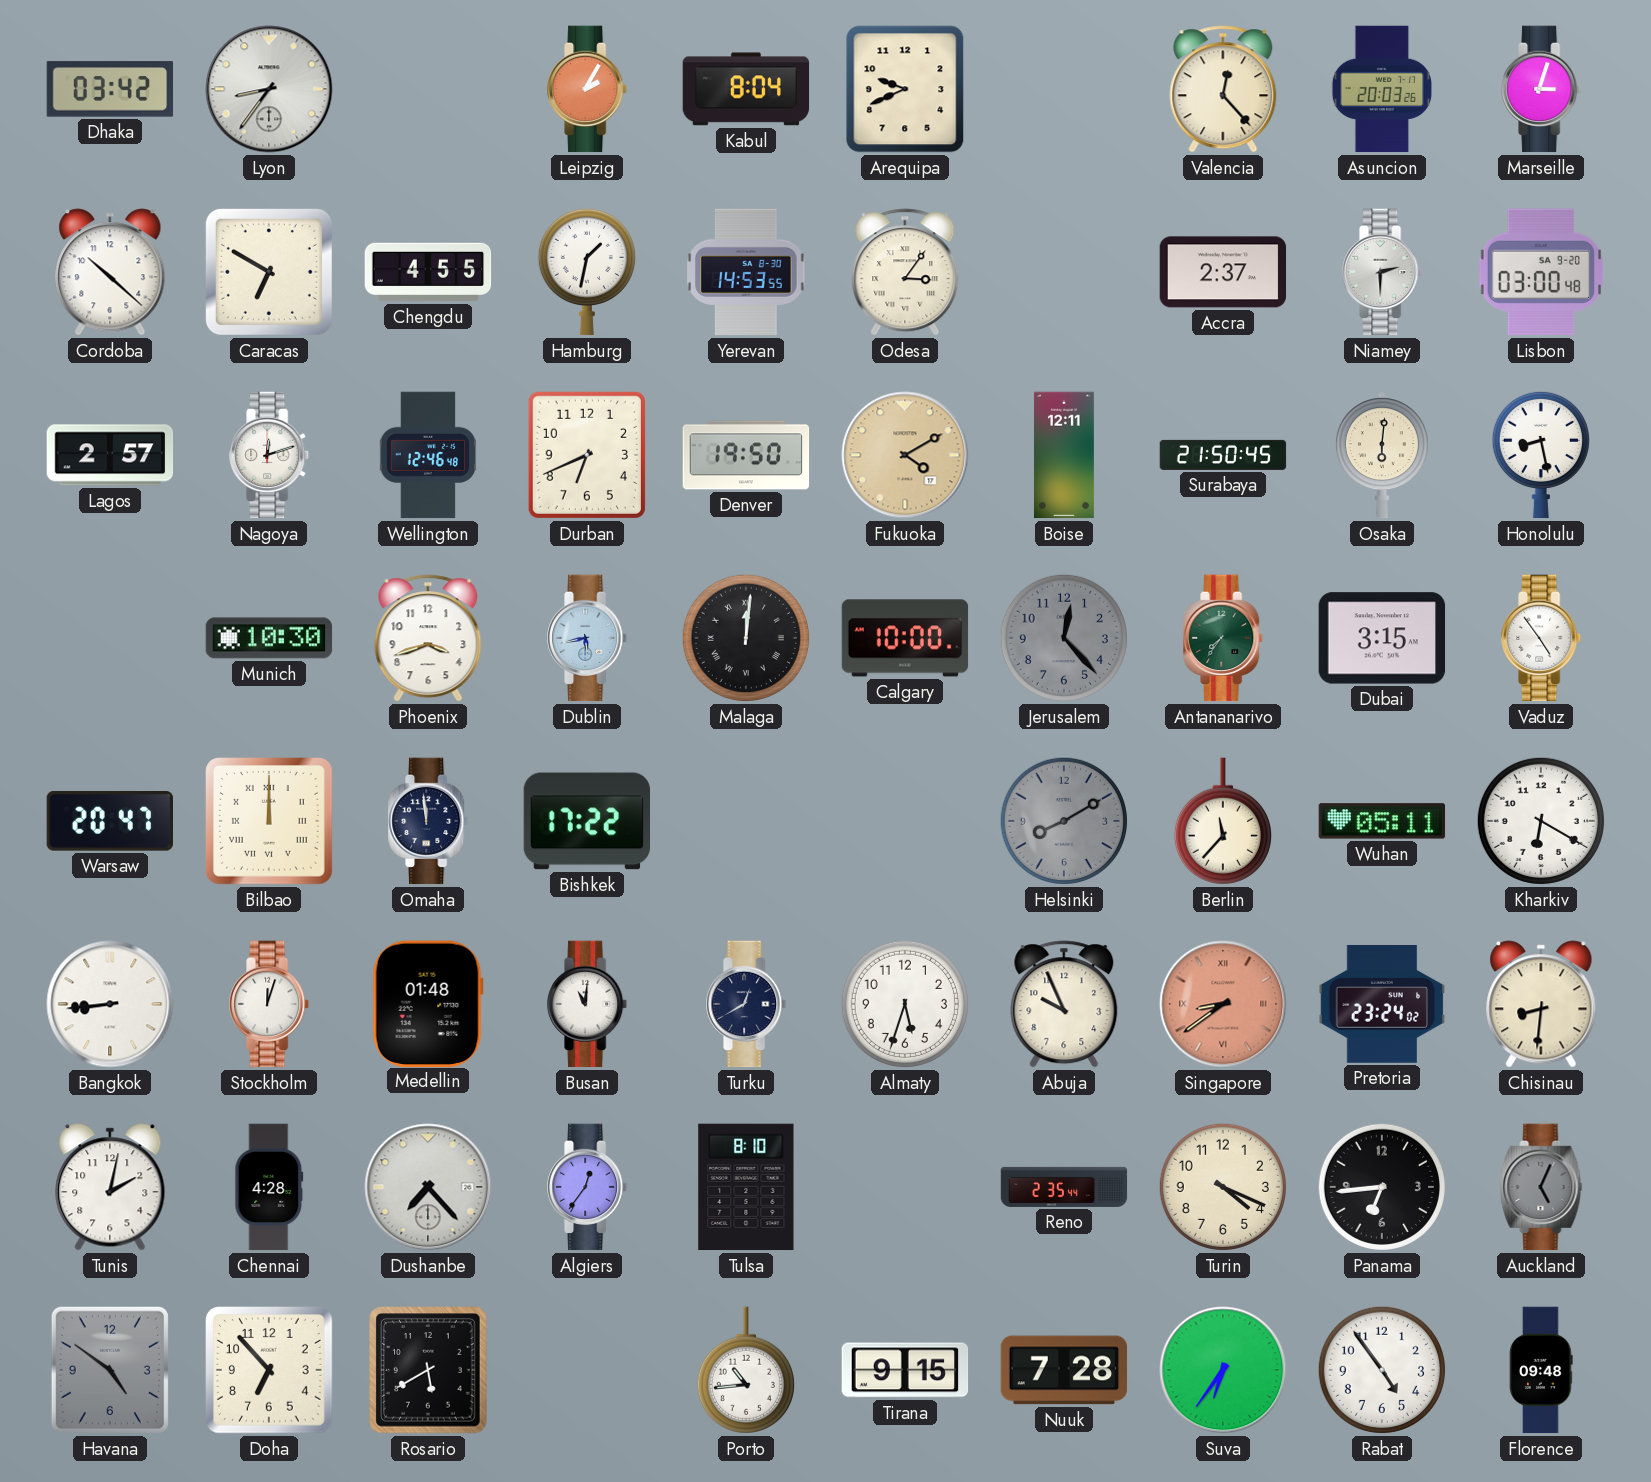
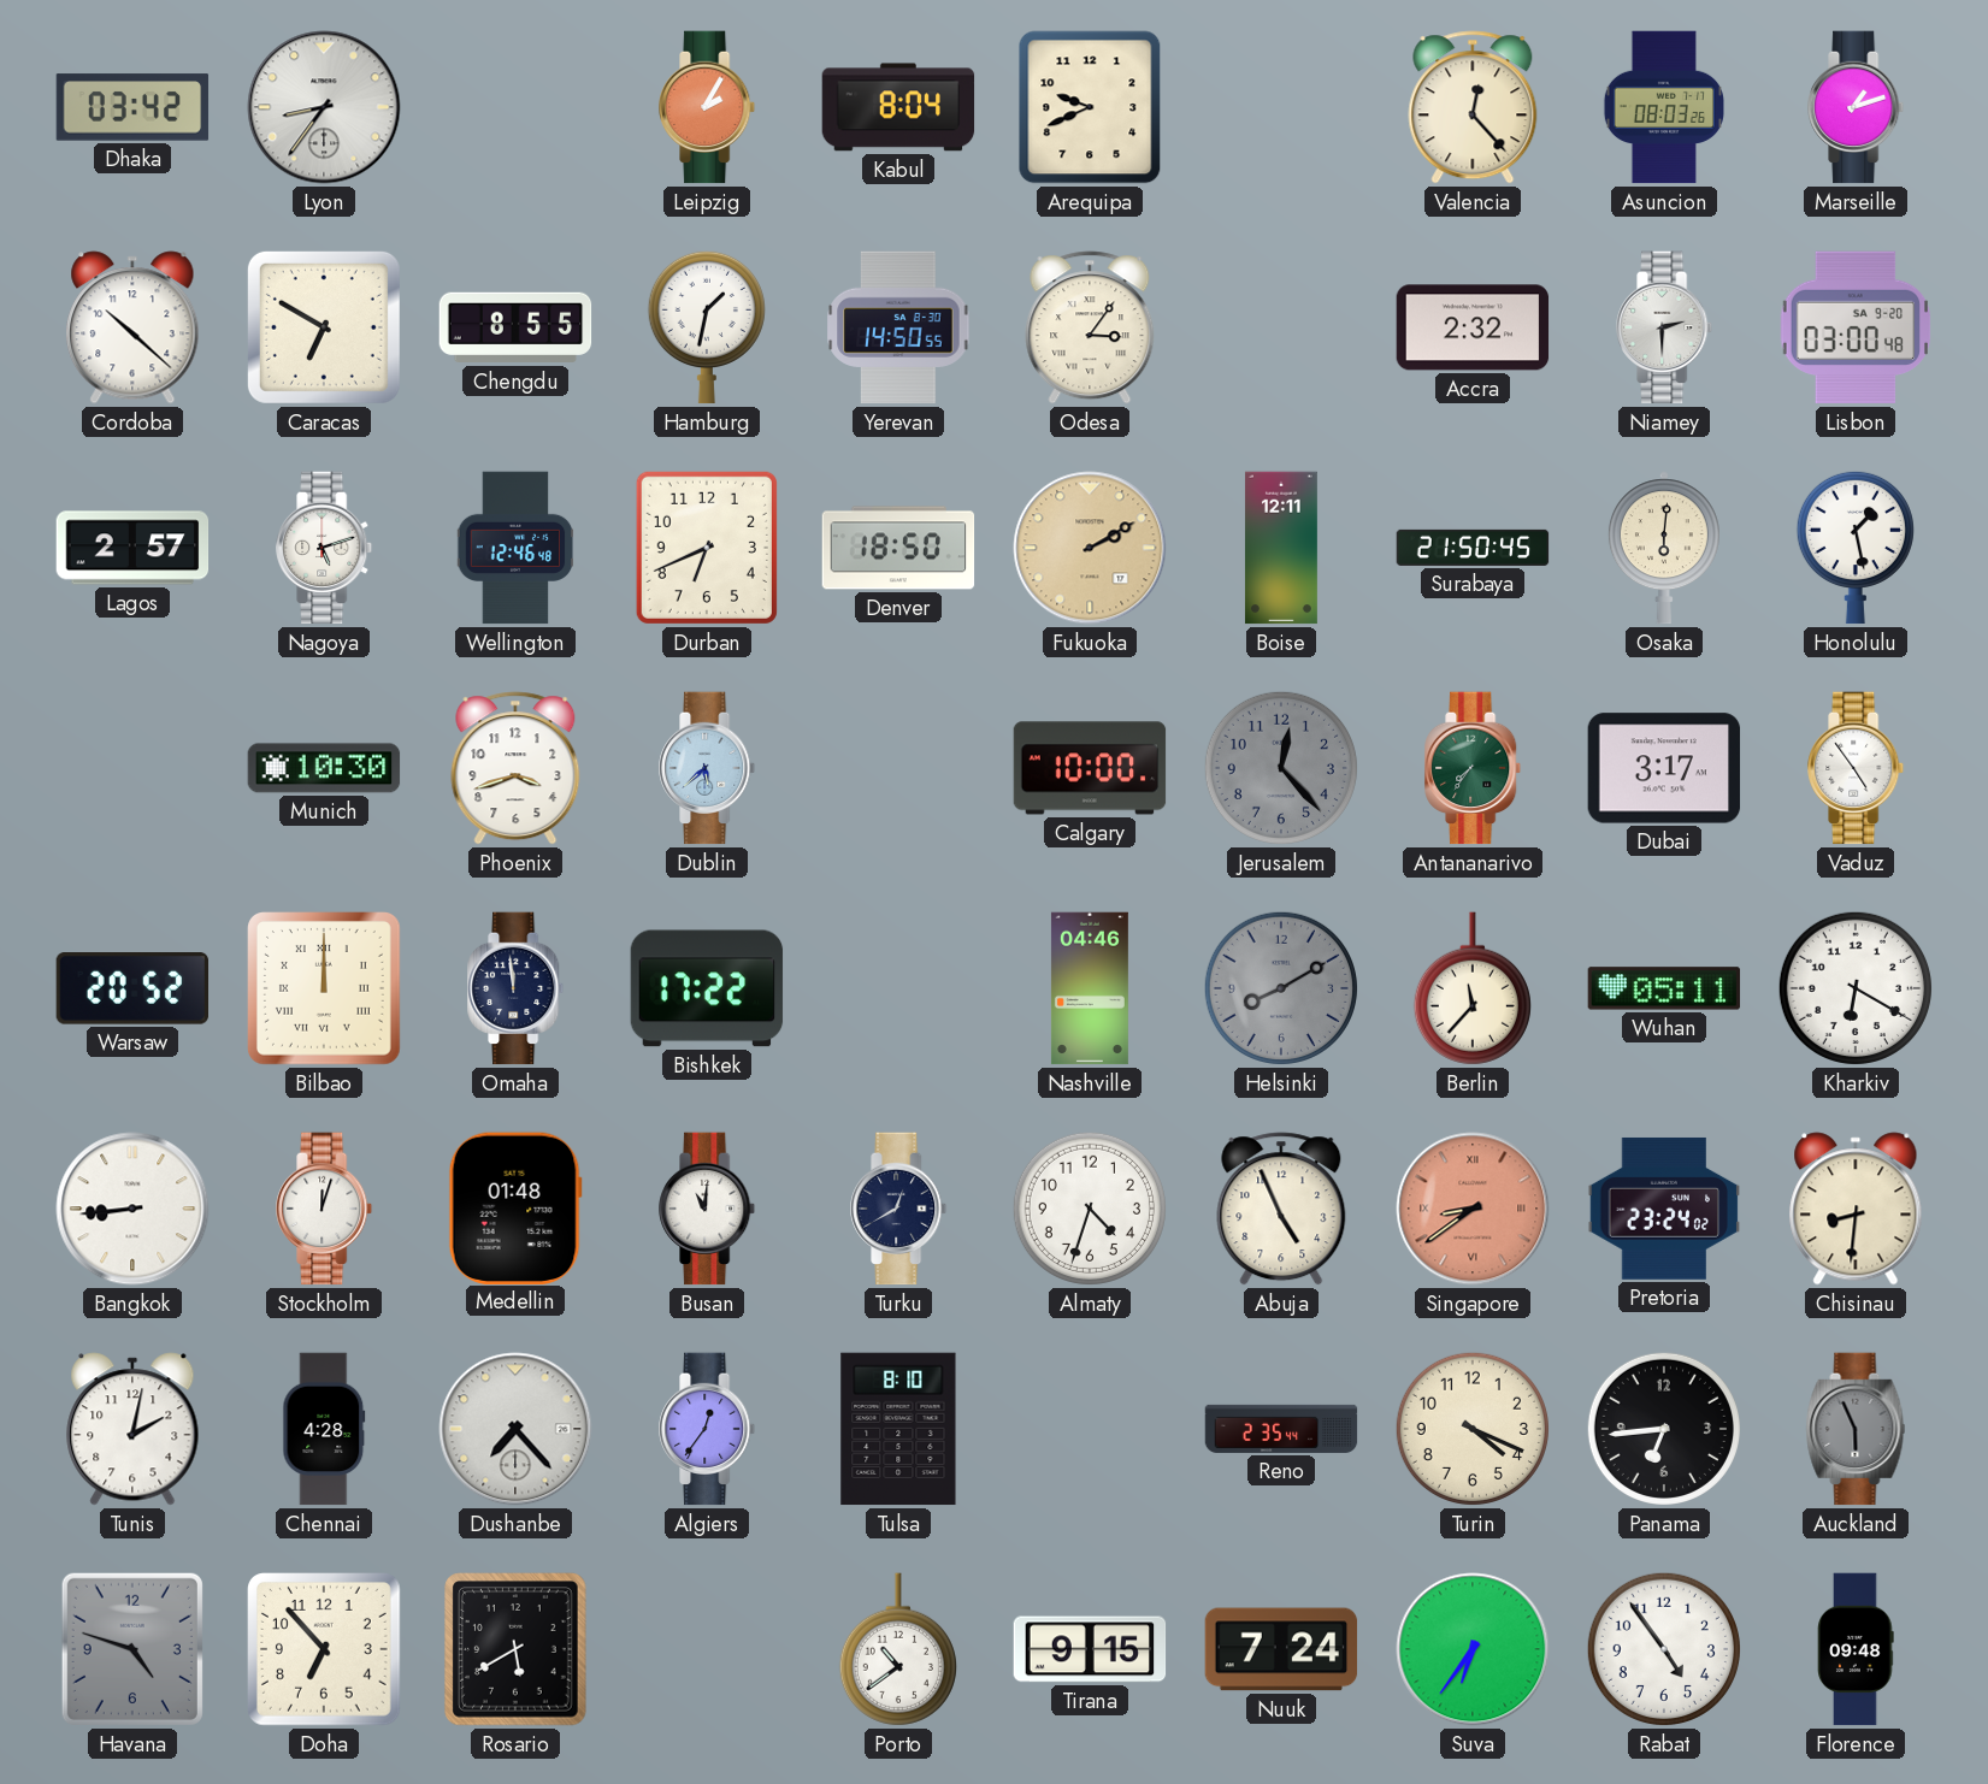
Asuncion: 20:03 -> 08:03 (1664, 107)
Marseille: 3:03 -> 1:12 (1857, 107)
Chengdu: 4:55 -> 8:55 (515, 327)
Yerevan: 14:53 -> 14:50 (898, 327)
Accra: 2:37 -> 2:32 (1473, 327)
Nagoya: 12:12 -> 5:12 (325, 548)
Denver: 19:50 -> 18:50 (898, 548)
Fukuoka: 4:10 -> 2:10 (1090, 548)
Honolulu: 8:28 -> 1:28 (1856, 548)
Dublin: 5:43 -> 5:38 (708, 768)
Malaga: 12:01 -> none (746, 638)
Dubai: 3:15 -> 3:17 (1664, 768)
Warsaw: 20:47 -> 20:52 (131, 988)
Nashville: none -> 04:46 (1090, 988)
Almaty: 5:33 -> 4:33 (1090, 1209)
Abuja: 9:56 -> 4:56 (1281, 1209)
Auckland: 5:04 -> 5:56 (1856, 1429)
Havana: 4:51 -> 4:48 (132, 1649)
Porto: 10:44 -> 10:39 (898, 1649)
Nuuk: 7:28 -> 7:24 (1281, 1649)
